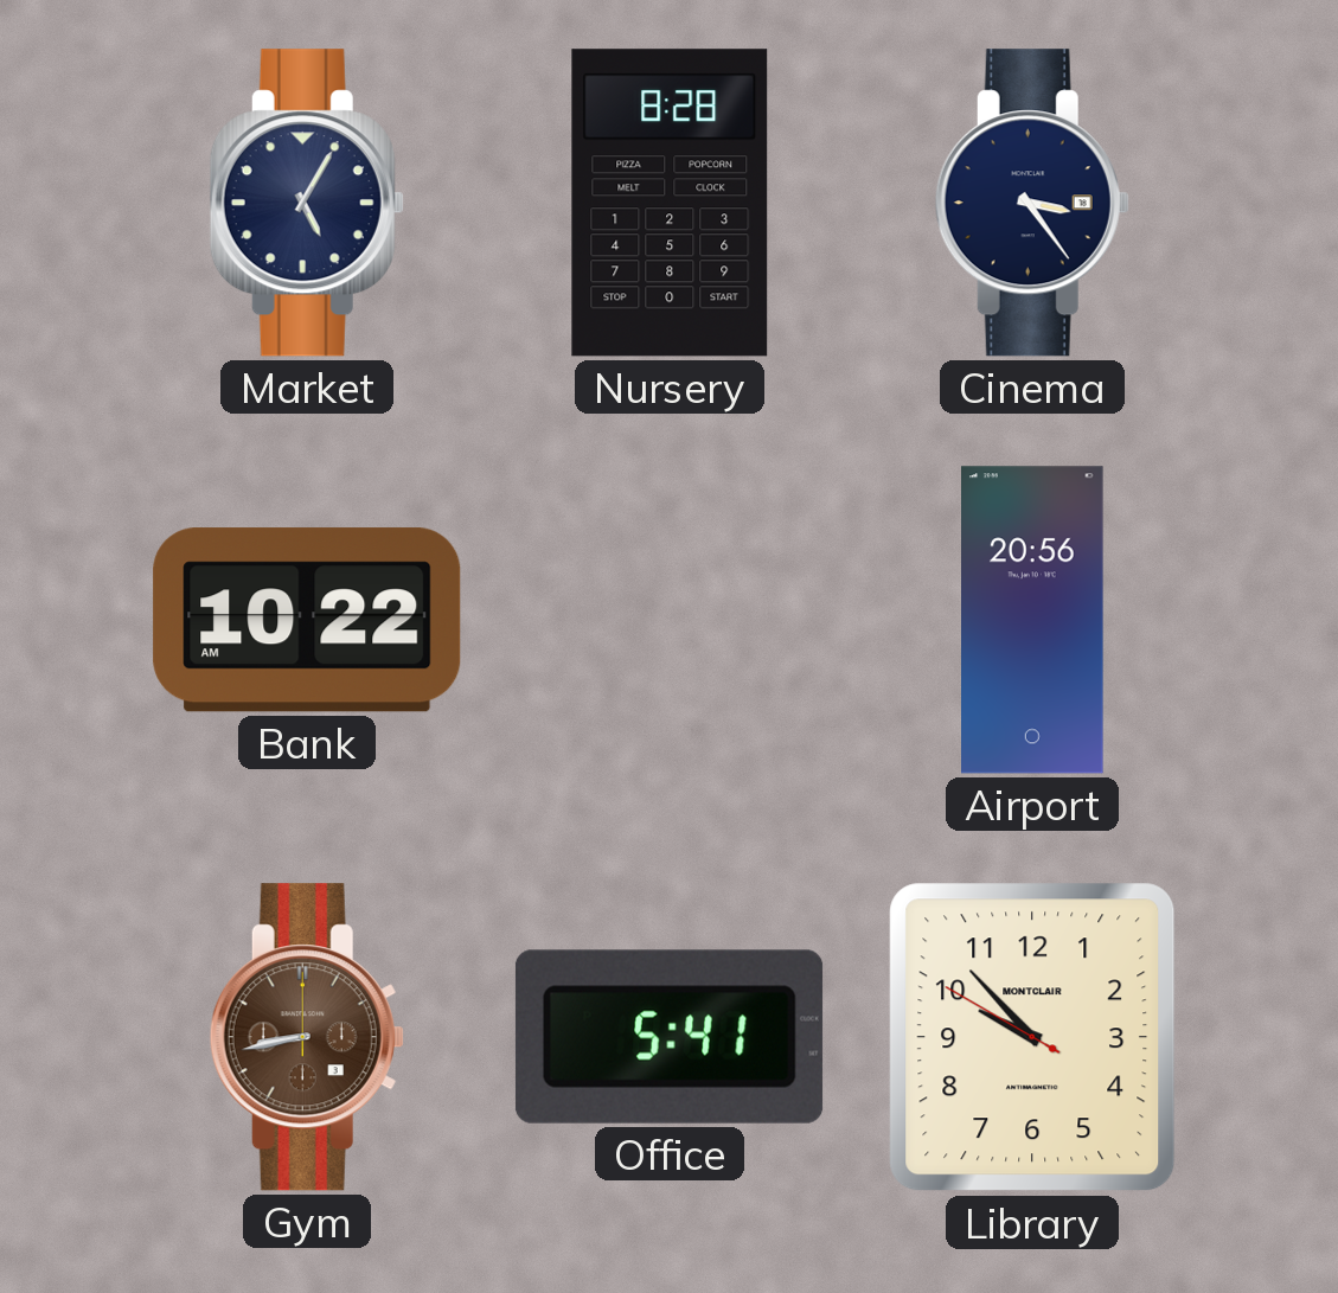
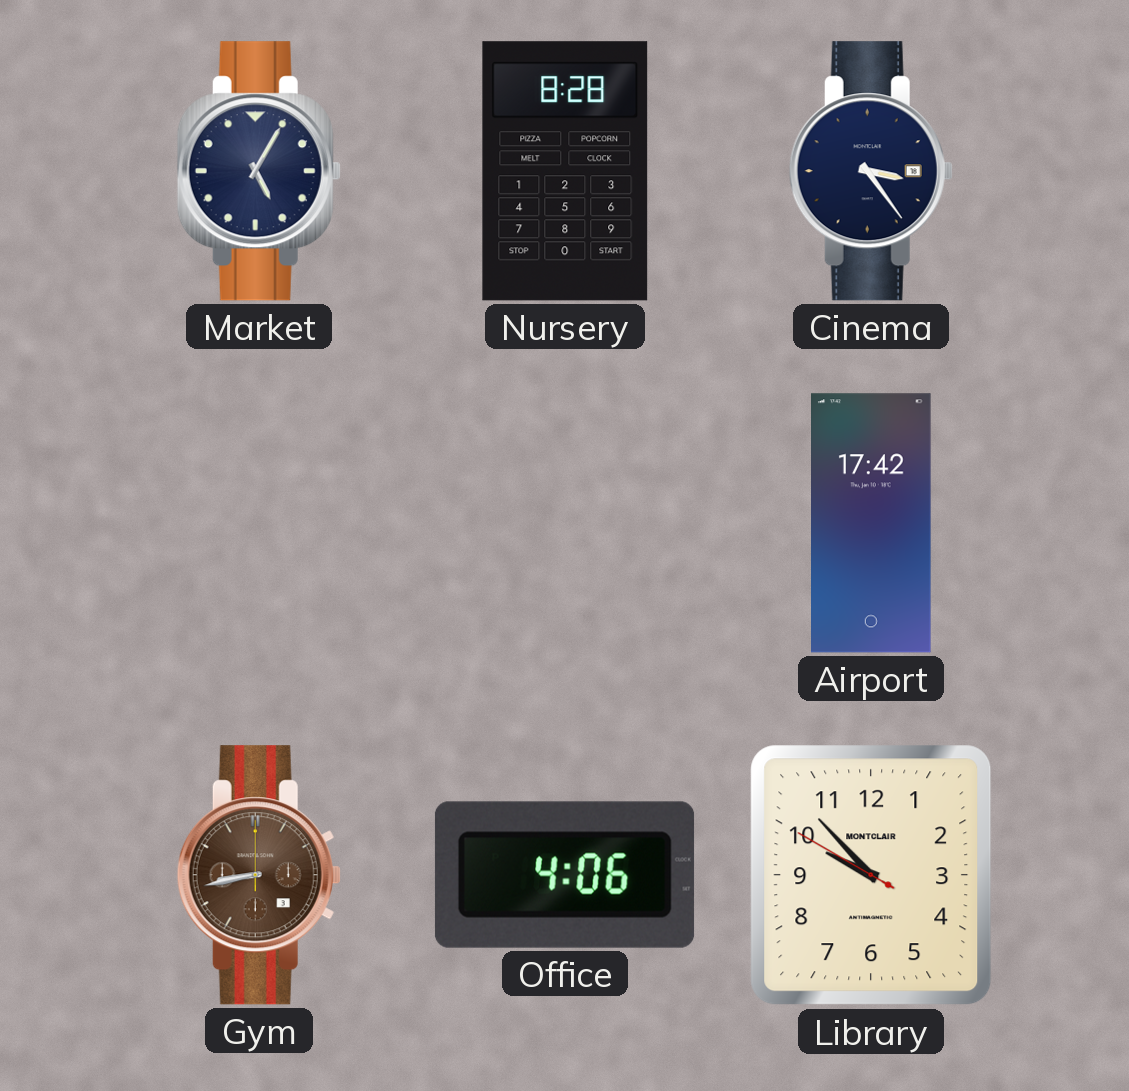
Bank: 10:22 -> none (307, 620)
Airport: 20:56 -> 17:42 (872, 523)
Office: 5:41 -> 4:06 (565, 875)
